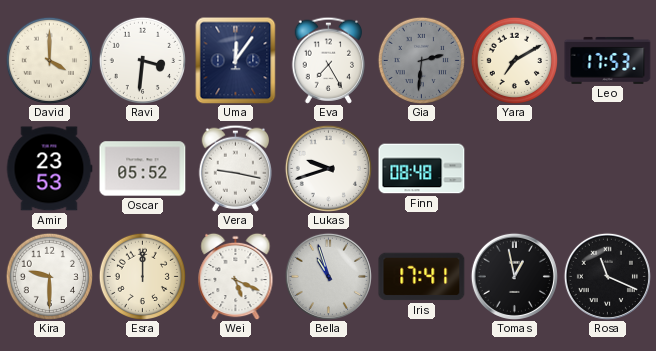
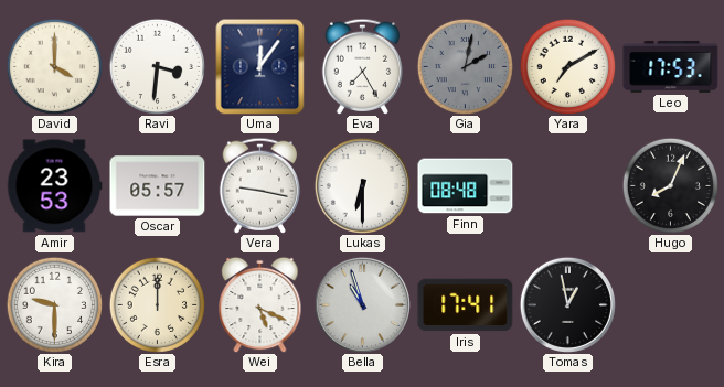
Gia: 2:31 -> 2:02 (465, 66)
Oscar: 05:52 -> 05:57 (158, 186)
Lukas: 9:42 -> 6:30 (362, 185)
Hugo: none -> 8:04 (670, 185)
Rosa: 11:19 -> none (607, 276)
